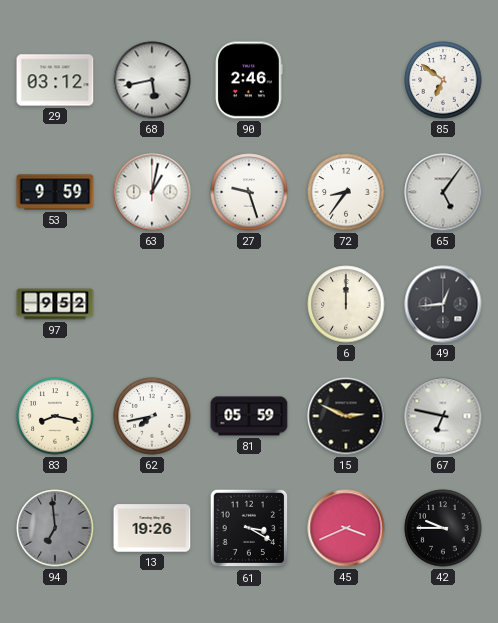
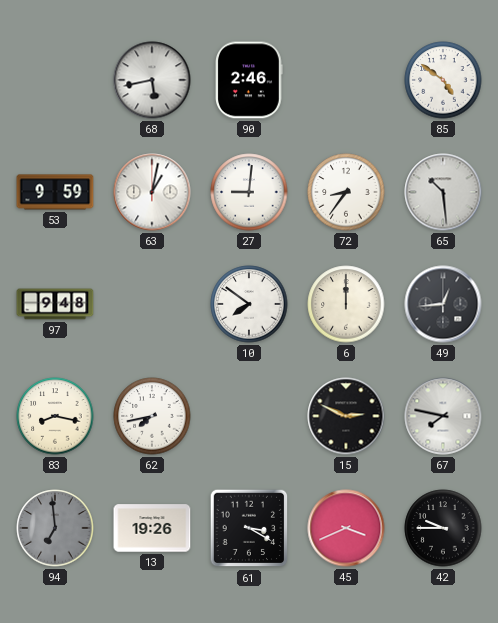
29: 03:12 -> none (55, 80)
85: 6:51 -> 4:51 (443, 80)
27: 9:27 -> 9:01 (249, 192)
65: 5:06 -> 10:29 (443, 192)
97: 9:52 -> 9:48 (55, 304)
10: none -> 7:51 (249, 304)
81: 05:59 -> none (249, 416)
67: 6:47 -> 7:47 (443, 416)
